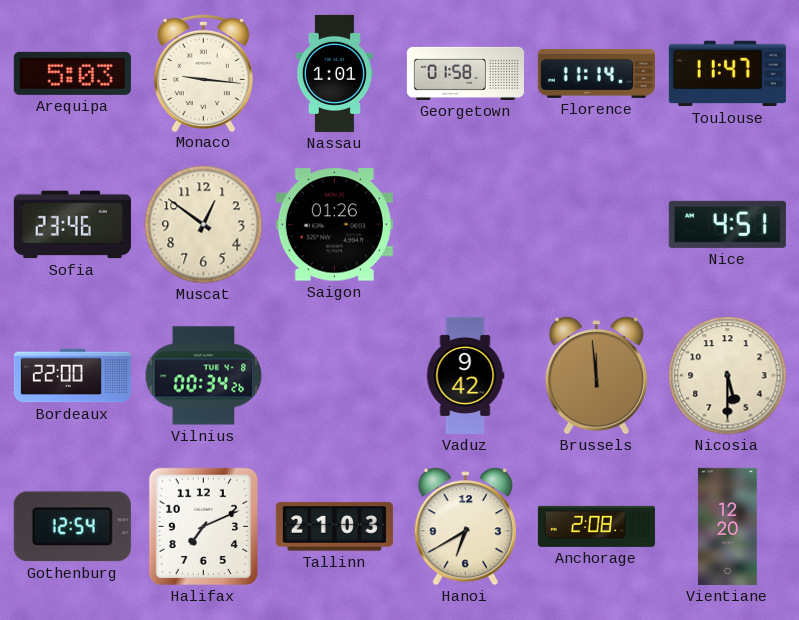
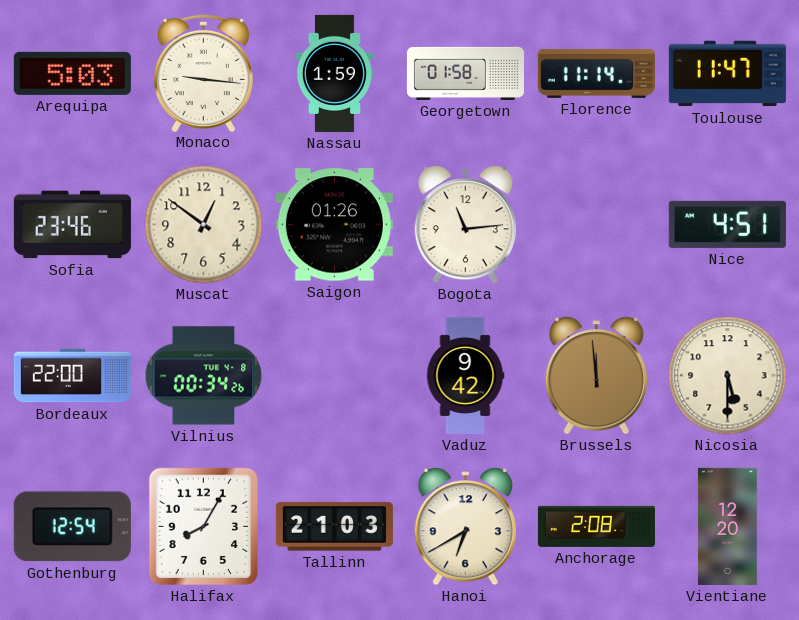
Nassau: 1:01 -> 1:59 (334, 73)
Bogota: none -> 11:14 (465, 225)
Halifax: 7:11 -> 8:05 (204, 527)
